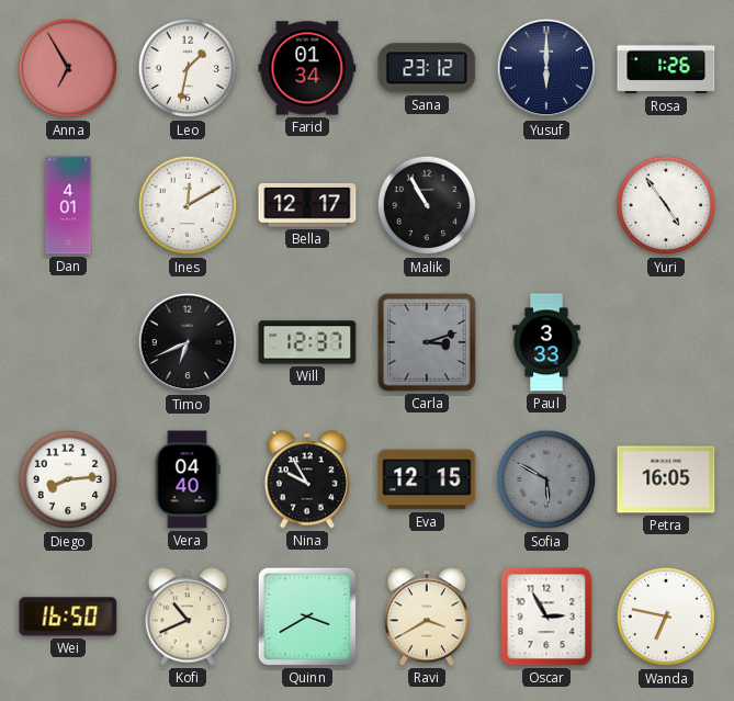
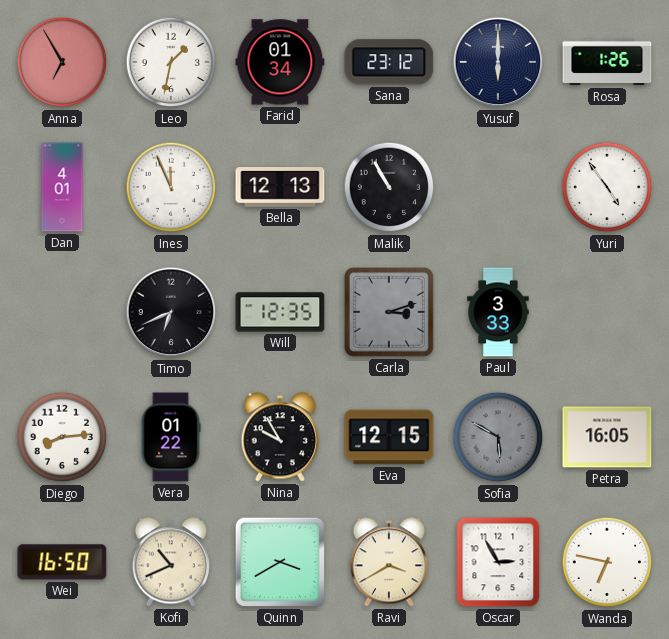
Ines: 12:10 -> 11:56 (171, 187)
Bella: 12:17 -> 12:13 (280, 188)
Will: 12:37 -> 12:35 (280, 312)
Vera: 04:40 -> 01:22 (171, 437)
